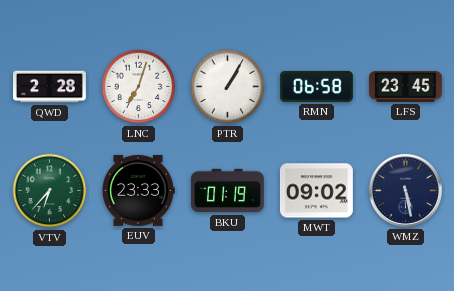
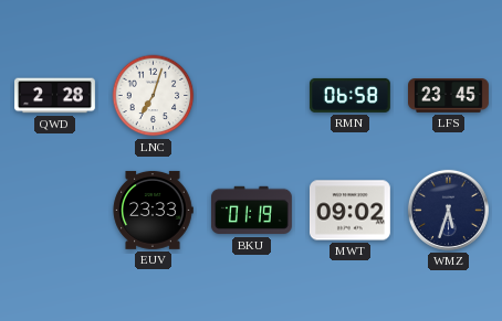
PTR: 1:05 -> none (228, 87)
VTV: 6:37 -> none (50, 191)
WMZ: 5:28 -> 5:33 (448, 210)
